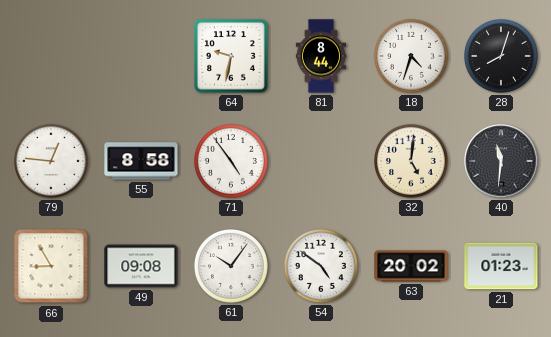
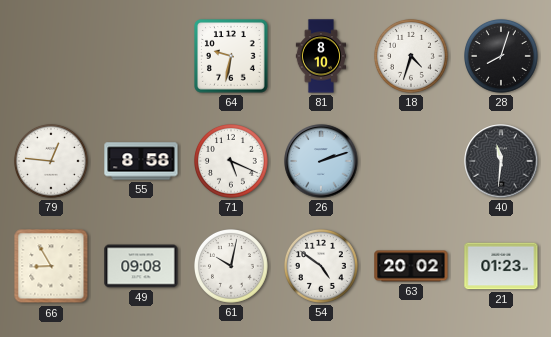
81: 8:44 -> 8:10 (321, 56)
71: 4:54 -> 5:19 (232, 162)
26: none -> 2:12 (321, 161)
32: 5:01 -> none (412, 162)
61: 10:06 -> 10:02 (232, 267)
